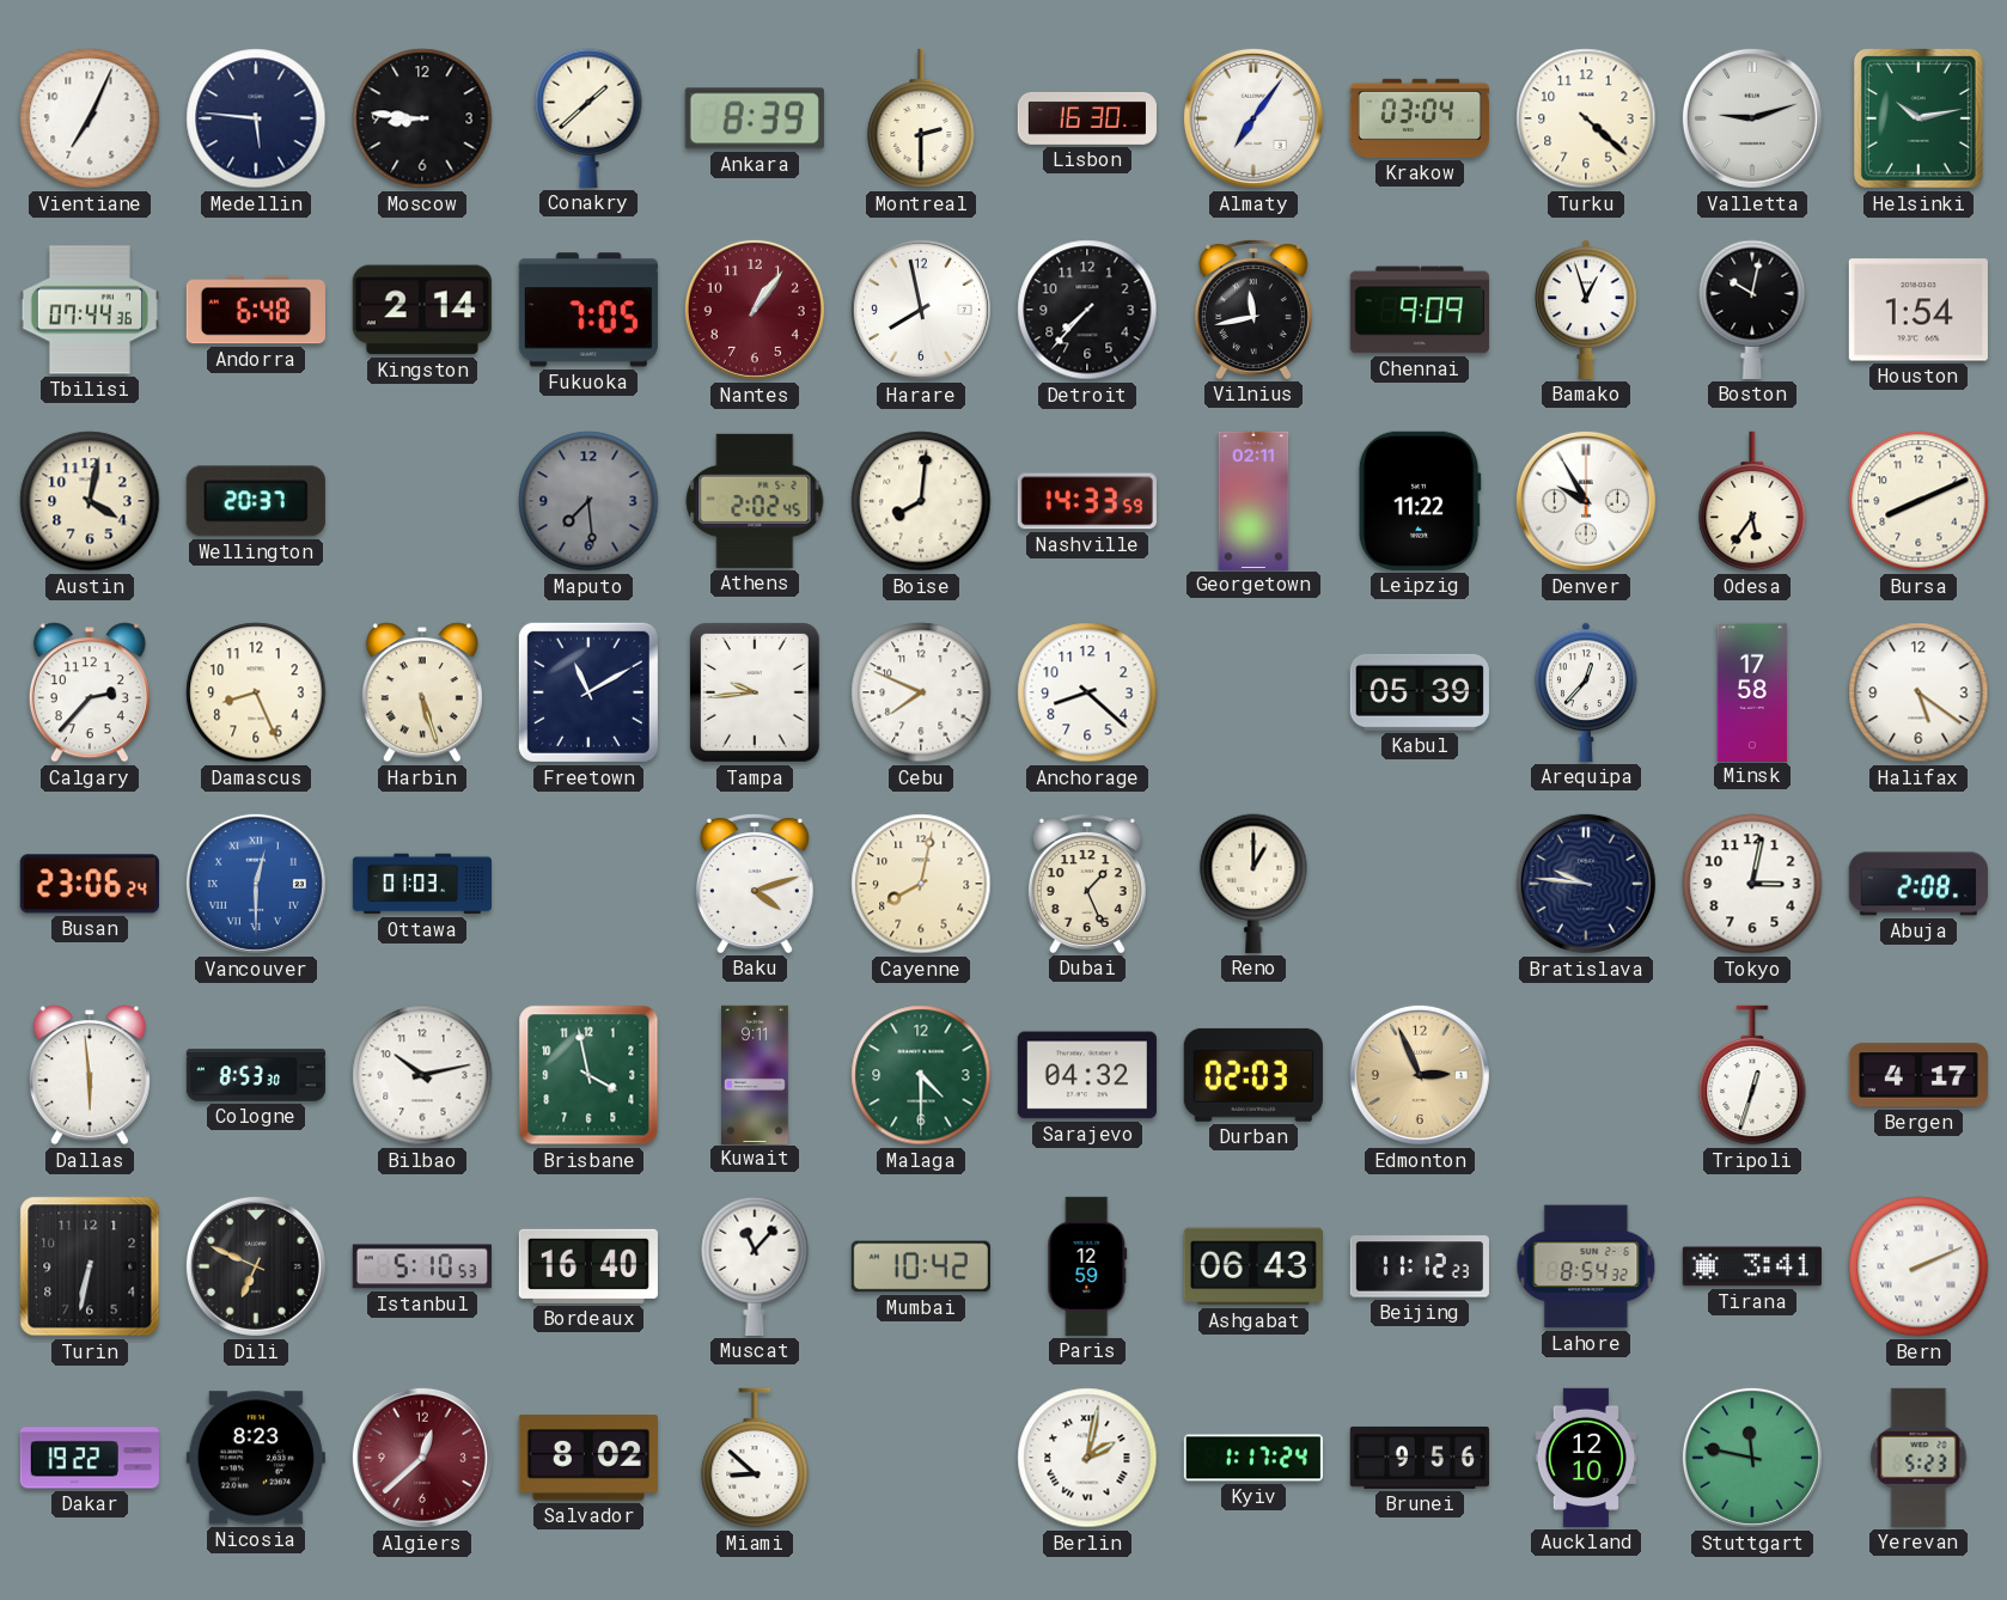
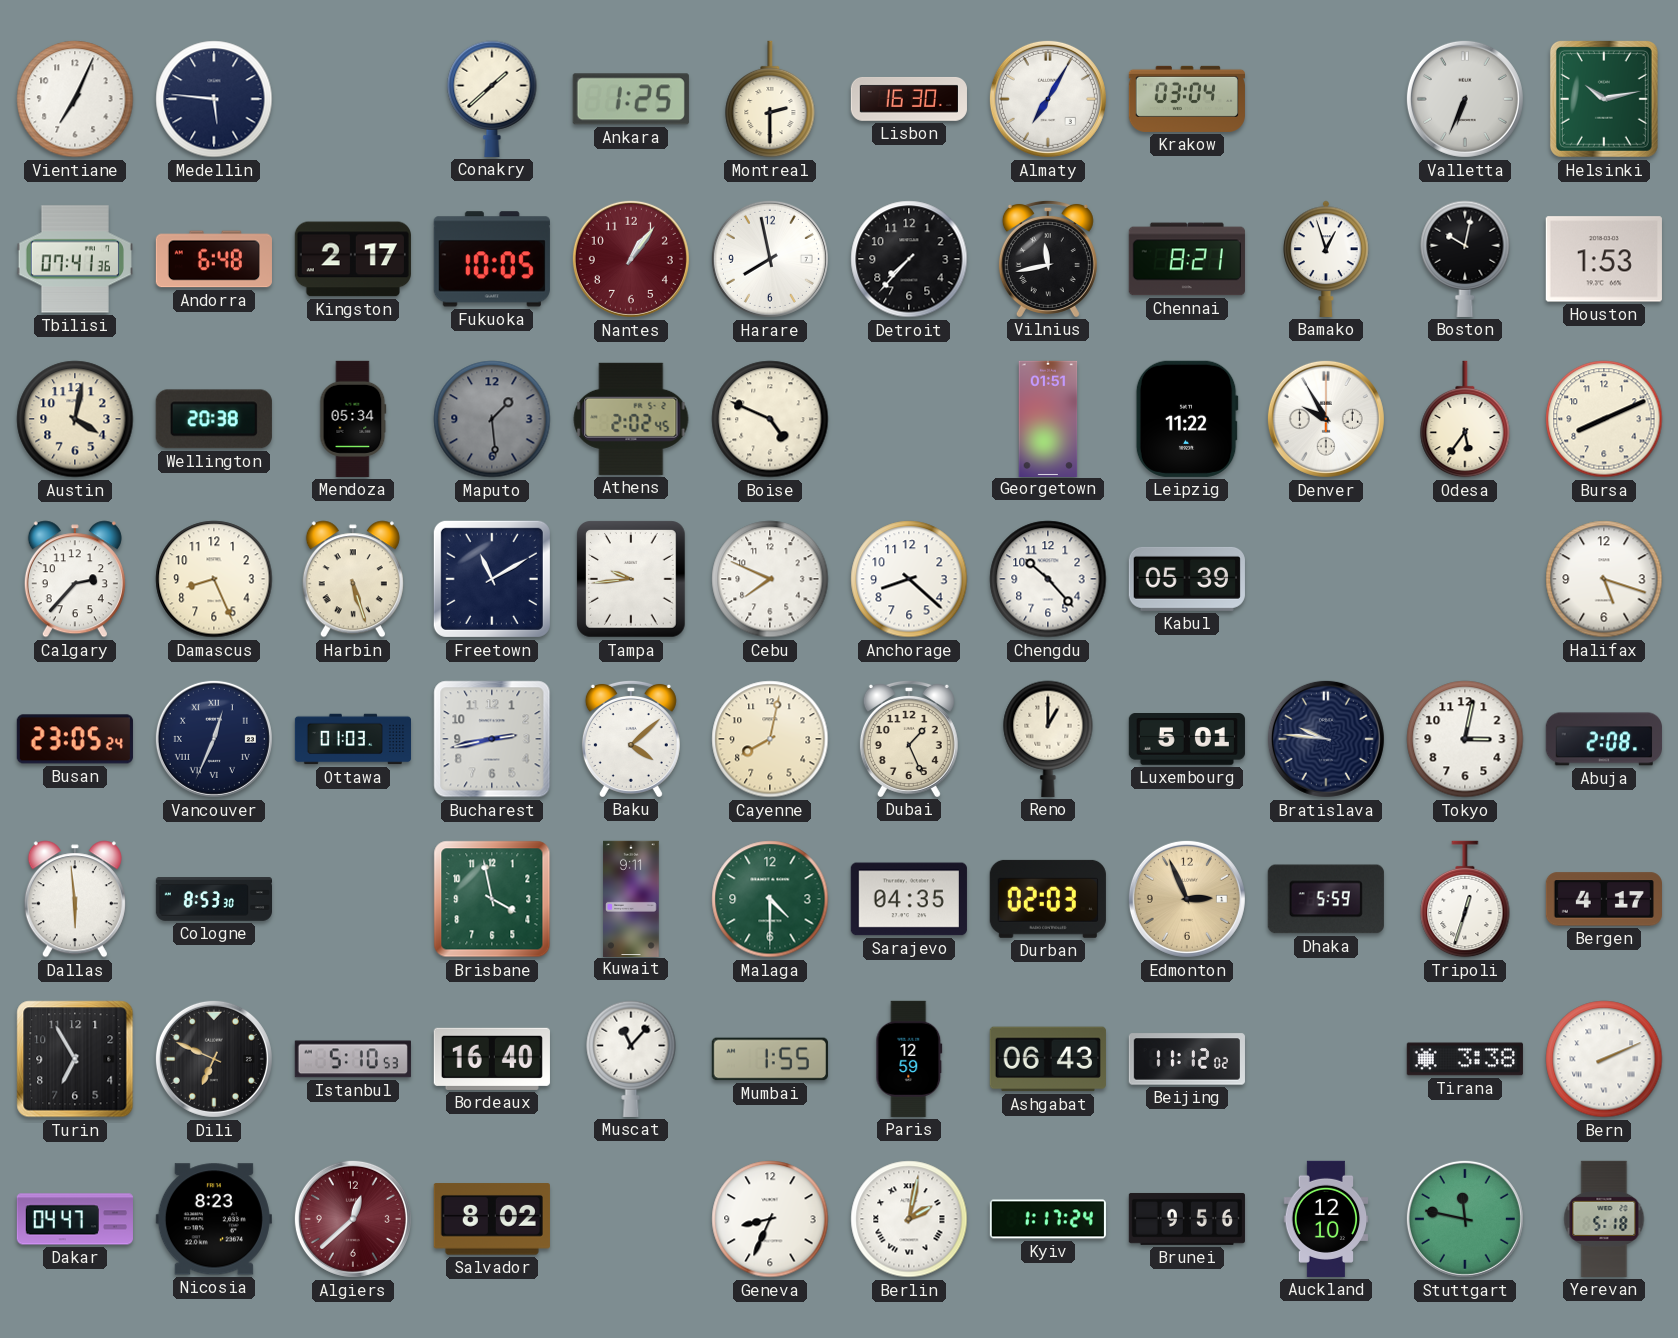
Moscow: 8:46 -> none (422, 118)
Ankara: 8:39 -> 1:25 (631, 99)
Almaty: 7:06 -> 7:05 (1048, 99)
Turku: 4:22 -> none (1586, 118)
Valletta: 9:12 -> 6:34 (1465, 99)
Tbilisi: 07:44 -> 07:41 (75, 259)
Kingston: 2:14 -> 2:17 (353, 259)
Fukuoka: 7:05 -> 10:05 (492, 259)
Chennai: 9:09 -> 8:21 (1187, 259)
Houston: 1:54 -> 1:53 (1604, 259)
Wellington: 20:37 -> 20:38 (214, 419)
Mendoza: none -> 05:34 (353, 419)
Maputo: 7:29 -> 1:29 (492, 419)
Boise: 8:01 -> 4:49 (770, 419)
Nashville: 14:33 -> none (1087, 501)
Georgetown: 02:11 -> 01:51 (1048, 418)
Chengdu: none -> 10:23 (1048, 579)
Arequipa: 12:37 -> none (1586, 692)
Minsk: 17:58 -> none (1752, 691)
Halifax: 5:21 -> 5:18 (1604, 579)
Busan: 23:06 -> 23:05 (75, 739)
Vancouver: 12:30 -> 12:34 (214, 739)
Vancouver dial: blue -> navy (214, 739)
Bucharest: none -> 2:43 (492, 739)
Baku: 4:12 -> 4:08 (631, 738)
Luxembourg: none -> 5:01 (1187, 740)
Bilbao: 10:13 -> none (422, 1075)
Sarajevo: 04:32 -> 04:35 (909, 899)
Dhaka: none -> 5:59 (1326, 899)
Turin: 6:32 -> 6:55 (75, 1059)
Mumbai: 10:42 -> 1:55 (770, 1059)
Beijing: 11:12:23 -> 11:12:02 (1187, 1059)
Lahore: 8:54 -> none (1586, 1266)
Tirana: 3:41 -> 3:38 (1465, 1059)
Dakar: 19:22 -> 04:47 (75, 1219)
Miami: 8:52 -> none (755, 1458)
Geneva: none -> 8:34 (770, 1219)
Yerevan: 5:23 -> 5:18 (1604, 1219)
